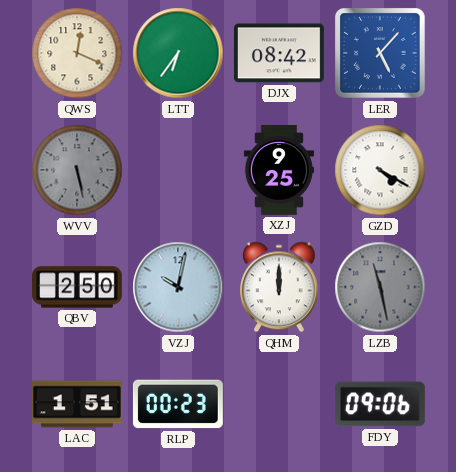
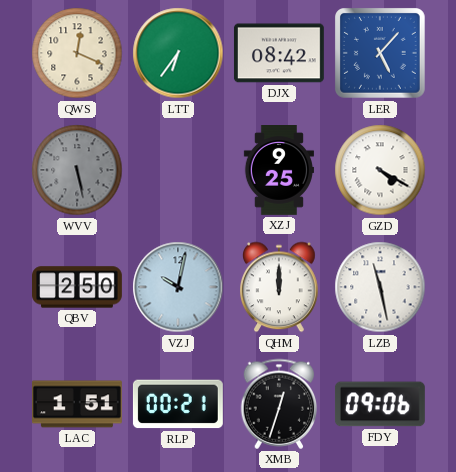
LZB dial: grey -> white (380, 287)
RLP: 00:23 -> 00:21 (178, 404)
XMB: none -> 12:33 (279, 404)
